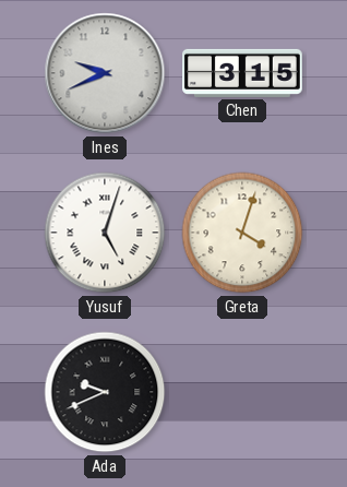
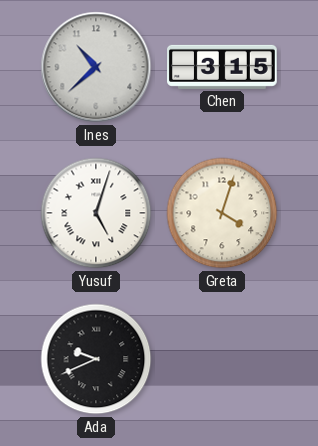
Ines: 9:41 -> 10:38 (96, 67)
